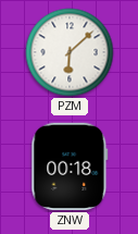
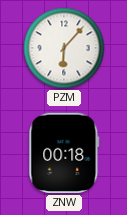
PZM: 6:08 -> 6:07 (64, 48)
